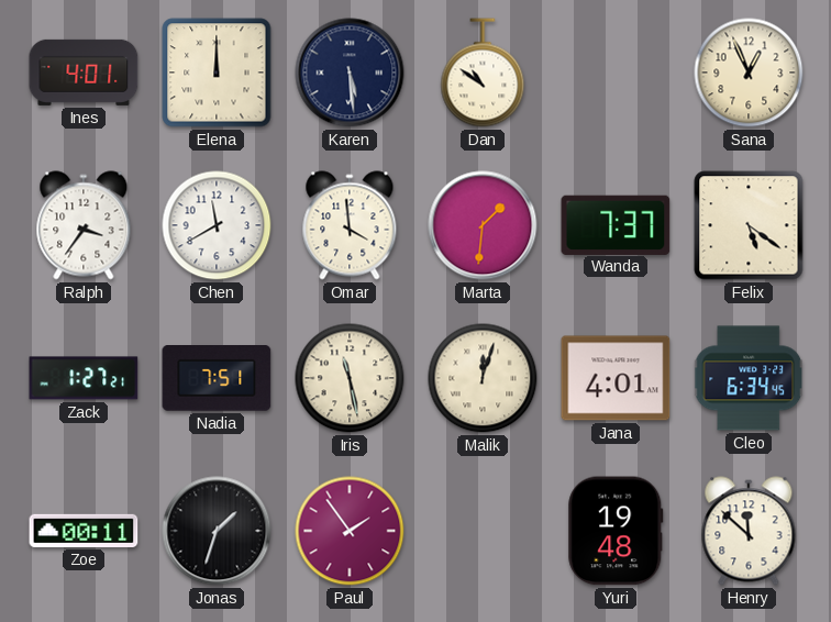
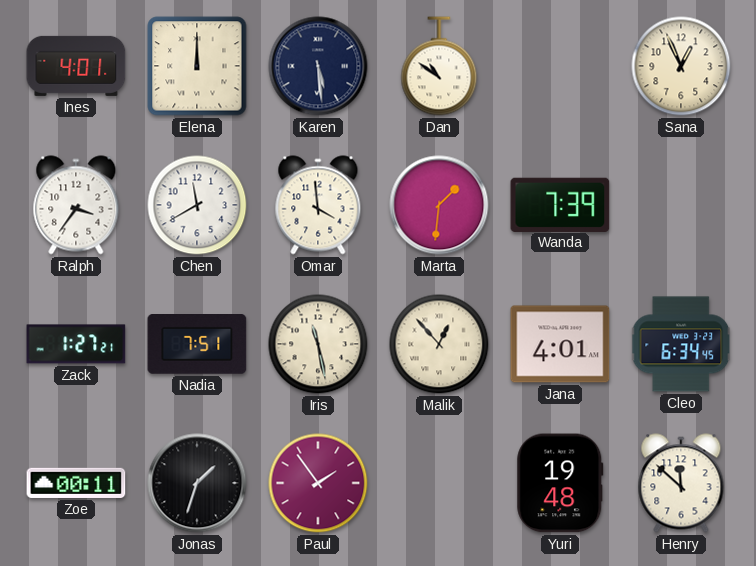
Wanda: 7:37 -> 7:39 (560, 204)
Felix: 5:21 -> none (749, 225)
Malik: 12:03 -> 12:53 (439, 344)
